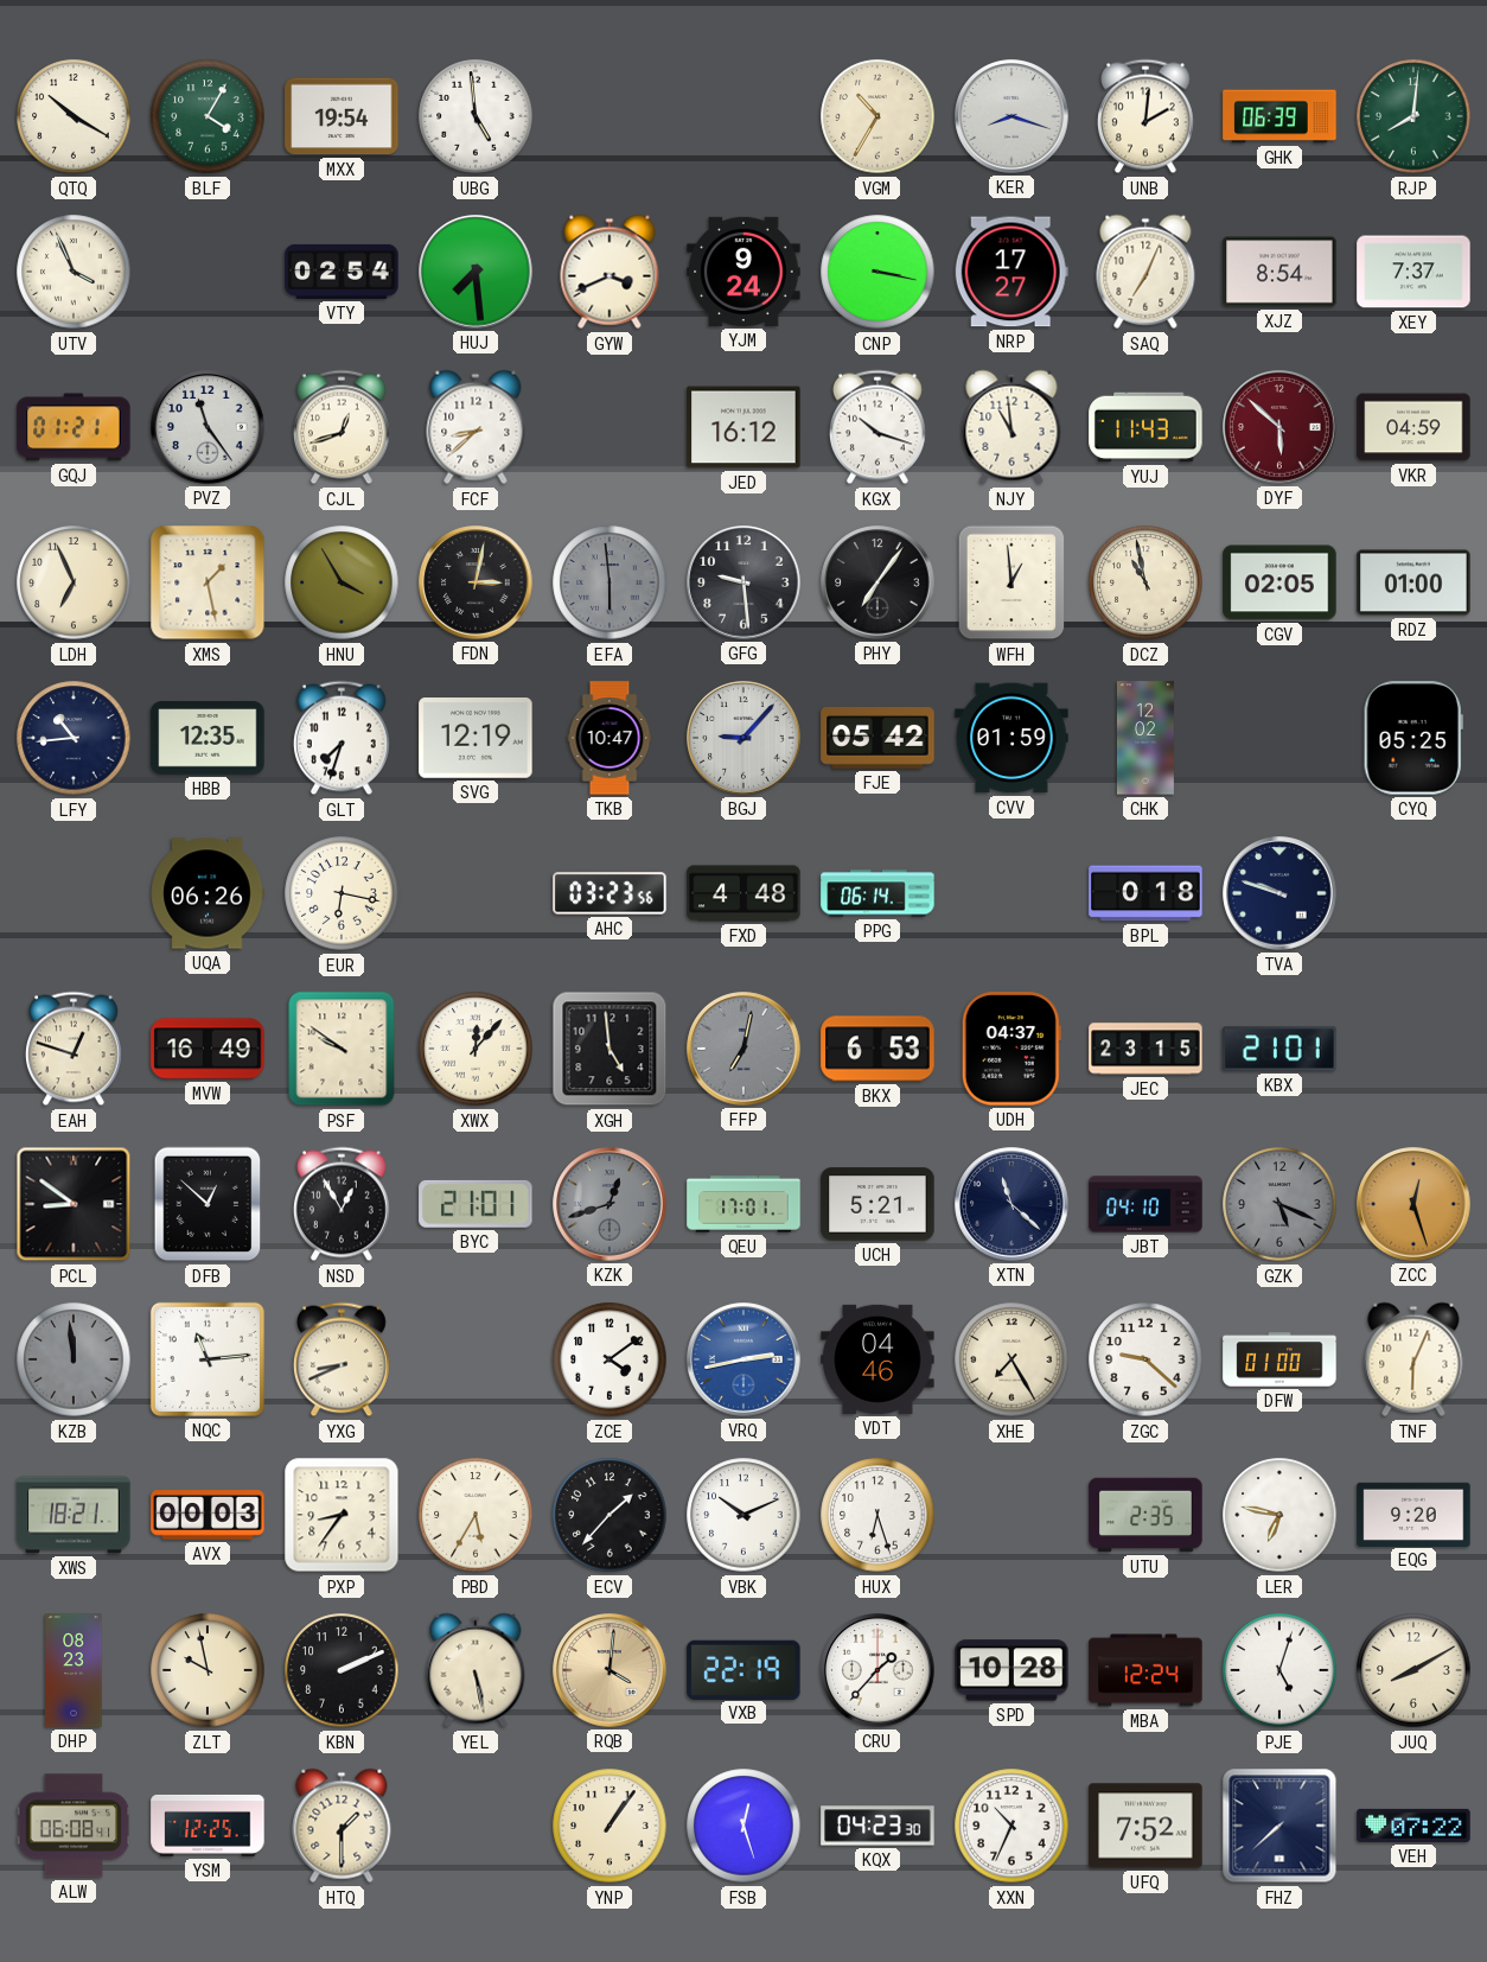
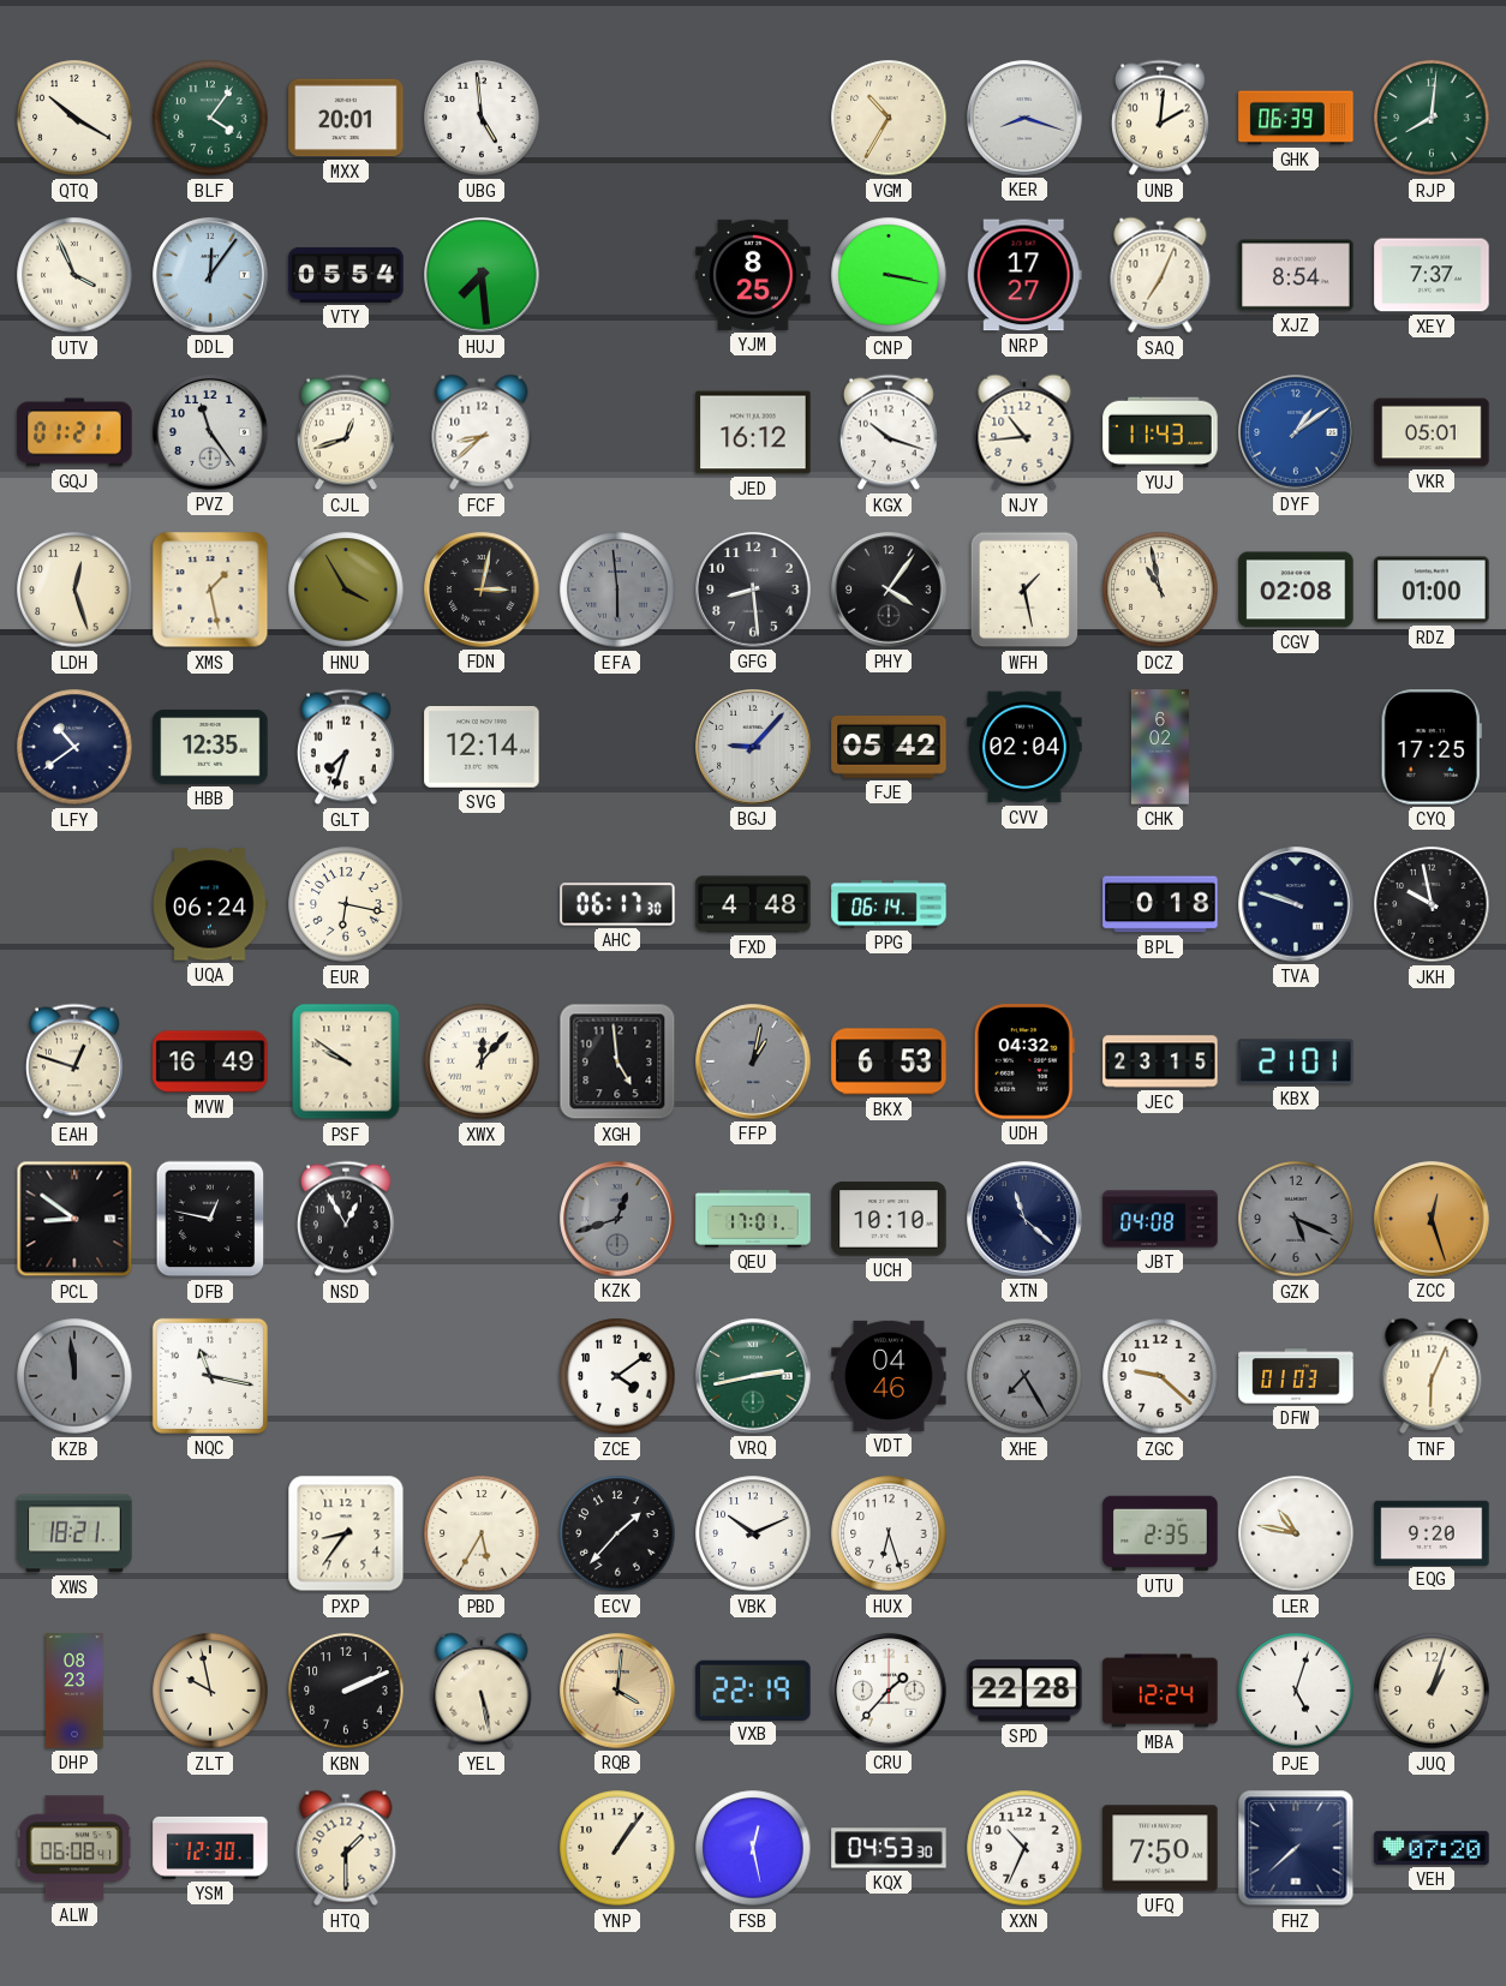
BLF: 4:05 -> 4:06 (210, 118)
MXX: 19:54 -> 20:01 (346, 118)
DDL: none -> 12:06 (210, 275)
VTY: 02:54 -> 05:54 (346, 275)
GYW: 3:41 -> none (610, 272)
YJM: 9:24 -> 8:25 (753, 275)
NJY: 10:59 -> 10:44 (1024, 432)
DYF: 5:52 -> 1:09 (1296, 432)
DYF dial: burgundy -> blue (1296, 432)
VKR: 04:59 -> 05:01 (1432, 432)
LDH: 6:56 -> 12:27 (74, 590)
GFG: 9:29 -> 8:29 (753, 590)
PHY: 7:06 -> 4:06 (889, 590)
WFH: 12:59 -> 1:28 (1024, 590)
CGV: 02:05 -> 02:08 (1296, 590)
LFY: 10:44 -> 10:39 (74, 747)
SVG: 12:19 -> 12:14 (482, 748)
TKB: 10:47 -> none (610, 738)
CVV: 01:59 -> 02:04 (1024, 747)
CHK: 12:02 -> 6:02 (1160, 747)
CYQ: 05:25 -> 17:25 (1432, 747)
UQA: 06:26 -> 06:24 (210, 904)
AHC: 03:23 -> 06:17 (617, 904)
JKH: none -> 9:58 (1432, 904)
FFP: 7:02 -> 1:02 (753, 1061)
UDH: 04:37 -> 04:32 (1024, 1061)
DFB: 12:52 -> 12:47 (210, 1219)
BYC: 21:01 -> none (476, 1204)
UCH: 5:21 -> 10:10 (889, 1219)
JBT: 04:10 -> 04:08 (1160, 1219)
NQC: 11:14 -> 11:17 (210, 1376)
YXG: 8:41 -> none (342, 1359)
VRQ dial: blue -> green (753, 1376)
XHE dial: cream -> grey (1024, 1376)
DFW: 01:00 -> 01:03 (1296, 1376)
AVX: 00:03 -> none (208, 1515)
LER: 6:47 -> 10:47 (1296, 1533)
SPD: 10:28 -> 22:28 (1024, 1691)
JUQ: 8:10 -> 1:03 (1432, 1691)
YSM: 12:25 -> 12:30 (210, 1848)
FSB: 12:27 -> 12:28 (753, 1848)
KQX: 04:23 -> 04:53 (889, 1848)
UFQ: 7:52 -> 7:50 (1160, 1848)
VEH: 07:22 -> 07:20 (1432, 1848)
